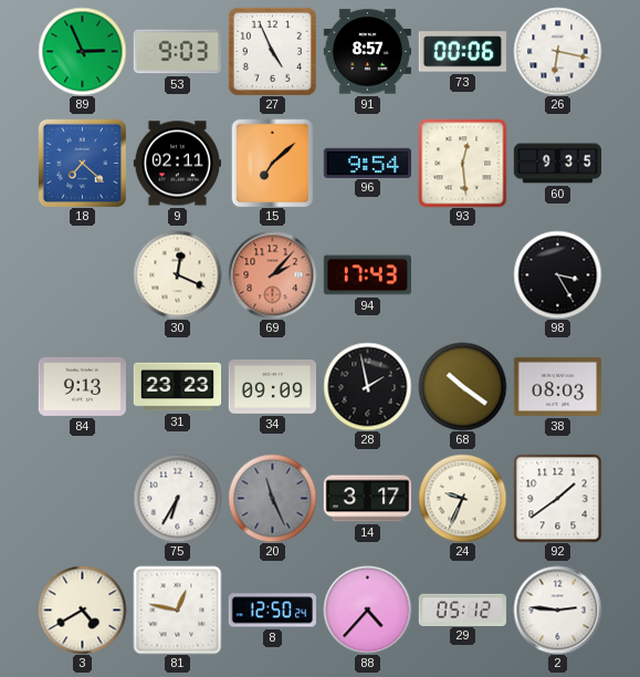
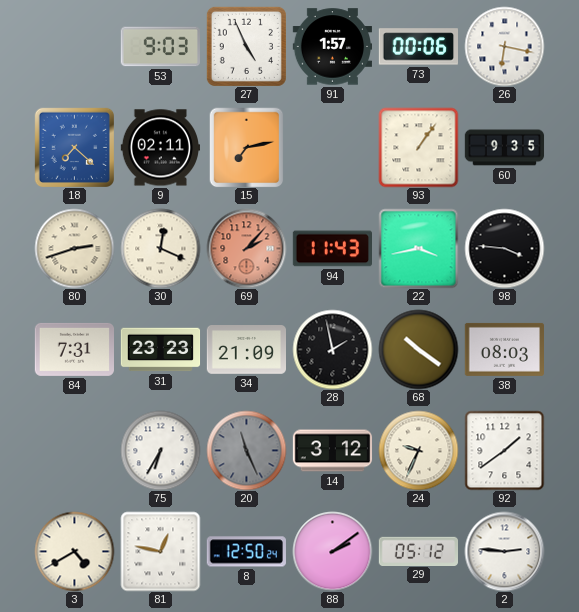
89: 2:56 -> none (82, 51)
91: 8:57 -> 1:57 (332, 47)
15: 7:08 -> 7:13 (247, 147)
96: 9:54 -> none (367, 163)
93: 12:29 -> 1:06 (418, 147)
80: none -> 2:42 (74, 248)
94: 17:43 -> 11:43 (332, 249)
22: none -> 3:43 (418, 248)
98: 3:25 -> 3:46 (504, 248)
84: 9:13 -> 7:31 (74, 349)
34: 09:09 -> 21:09 (246, 350)
14: 3:17 -> 3:12 (332, 451)
88: 4:37 -> 2:09 (332, 551)
